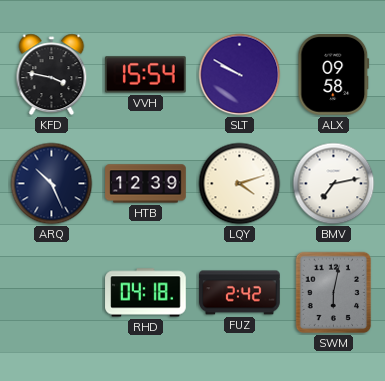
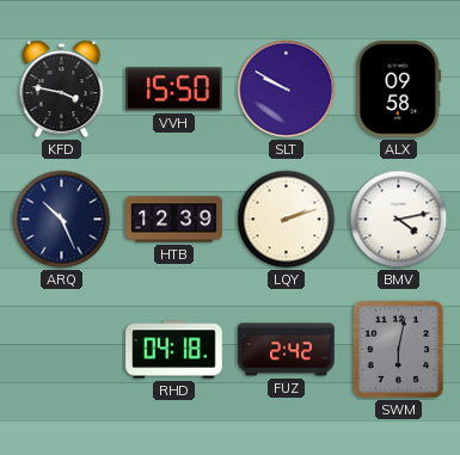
VVH: 15:54 -> 15:50 (174, 90)
LQY: 4:12 -> 2:12 (287, 220)
BMV: 7:13 -> 4:13 (399, 220)
